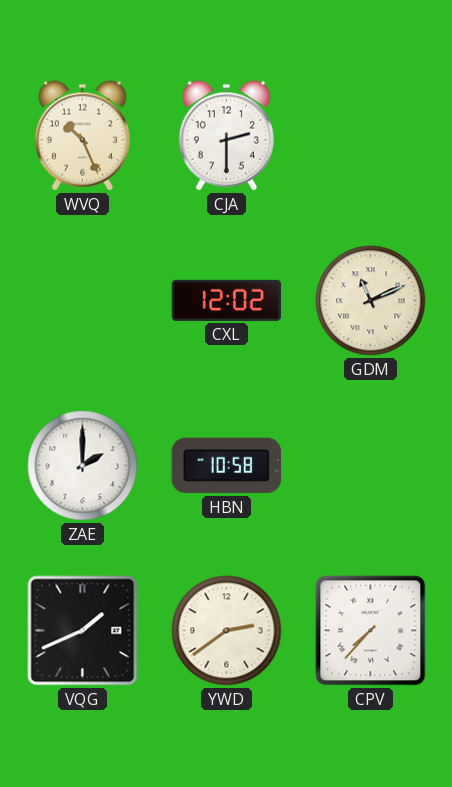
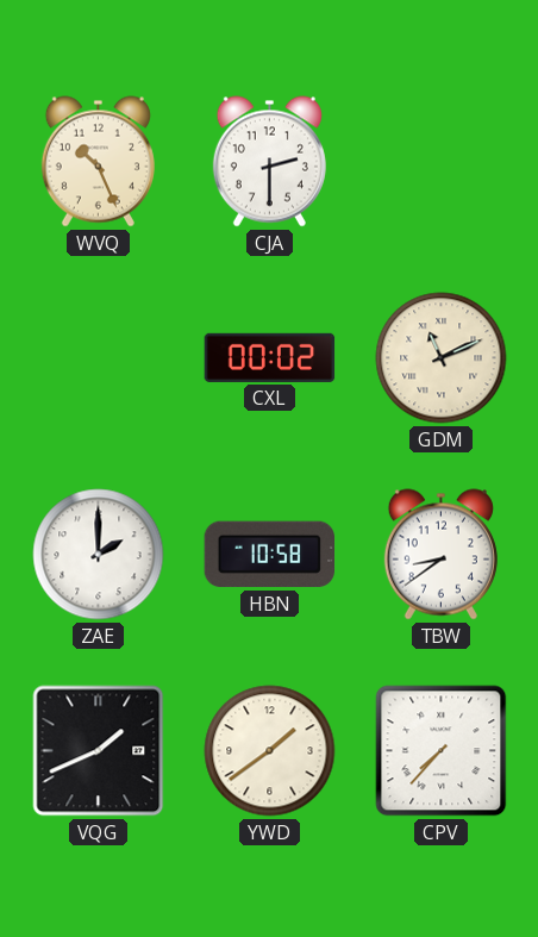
CXL: 12:02 -> 00:02 (270, 357)
TBW: none -> 8:39 (440, 555)
YWD: 2:39 -> 1:39 (270, 751)
